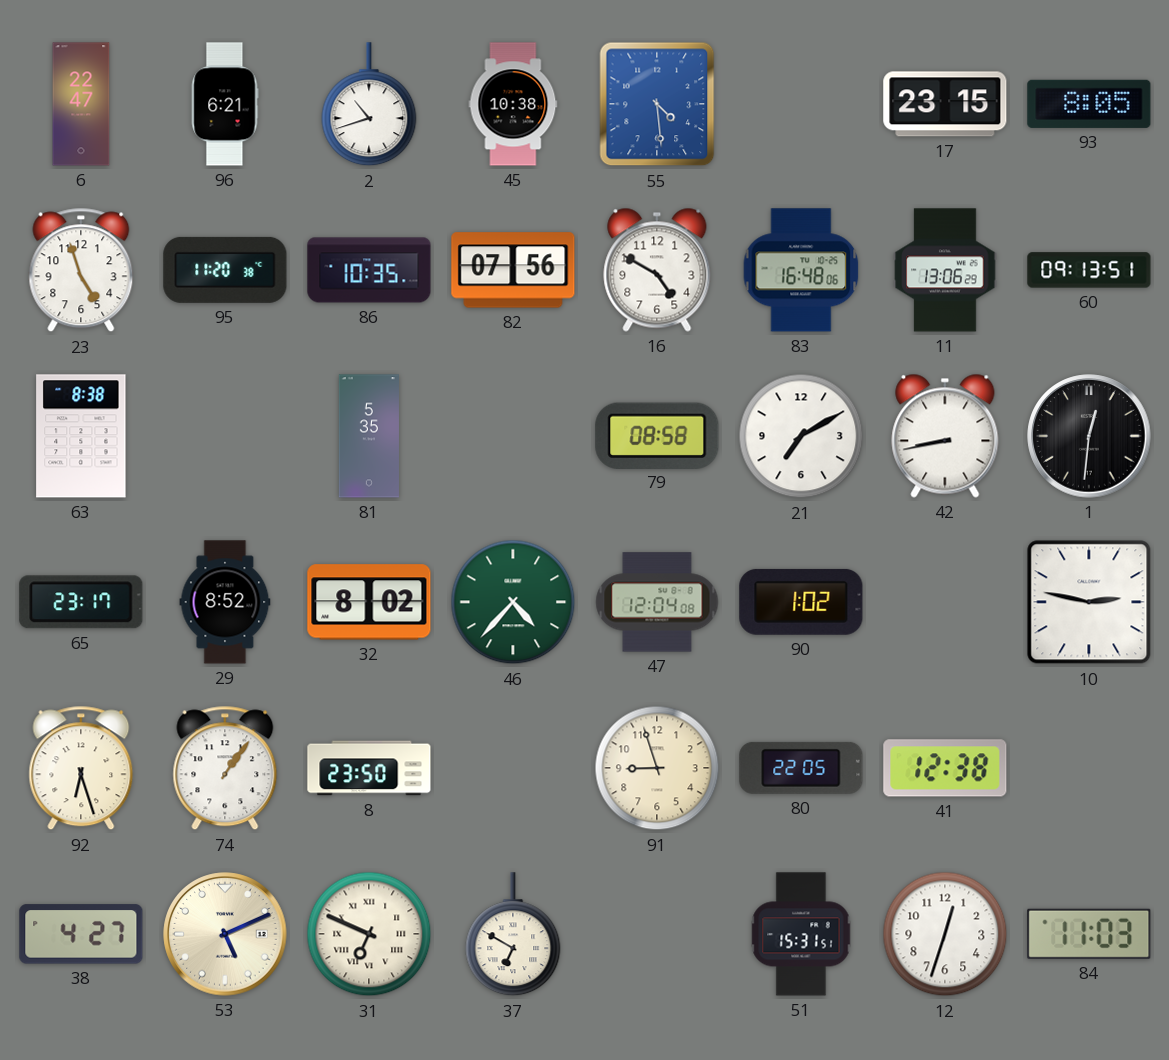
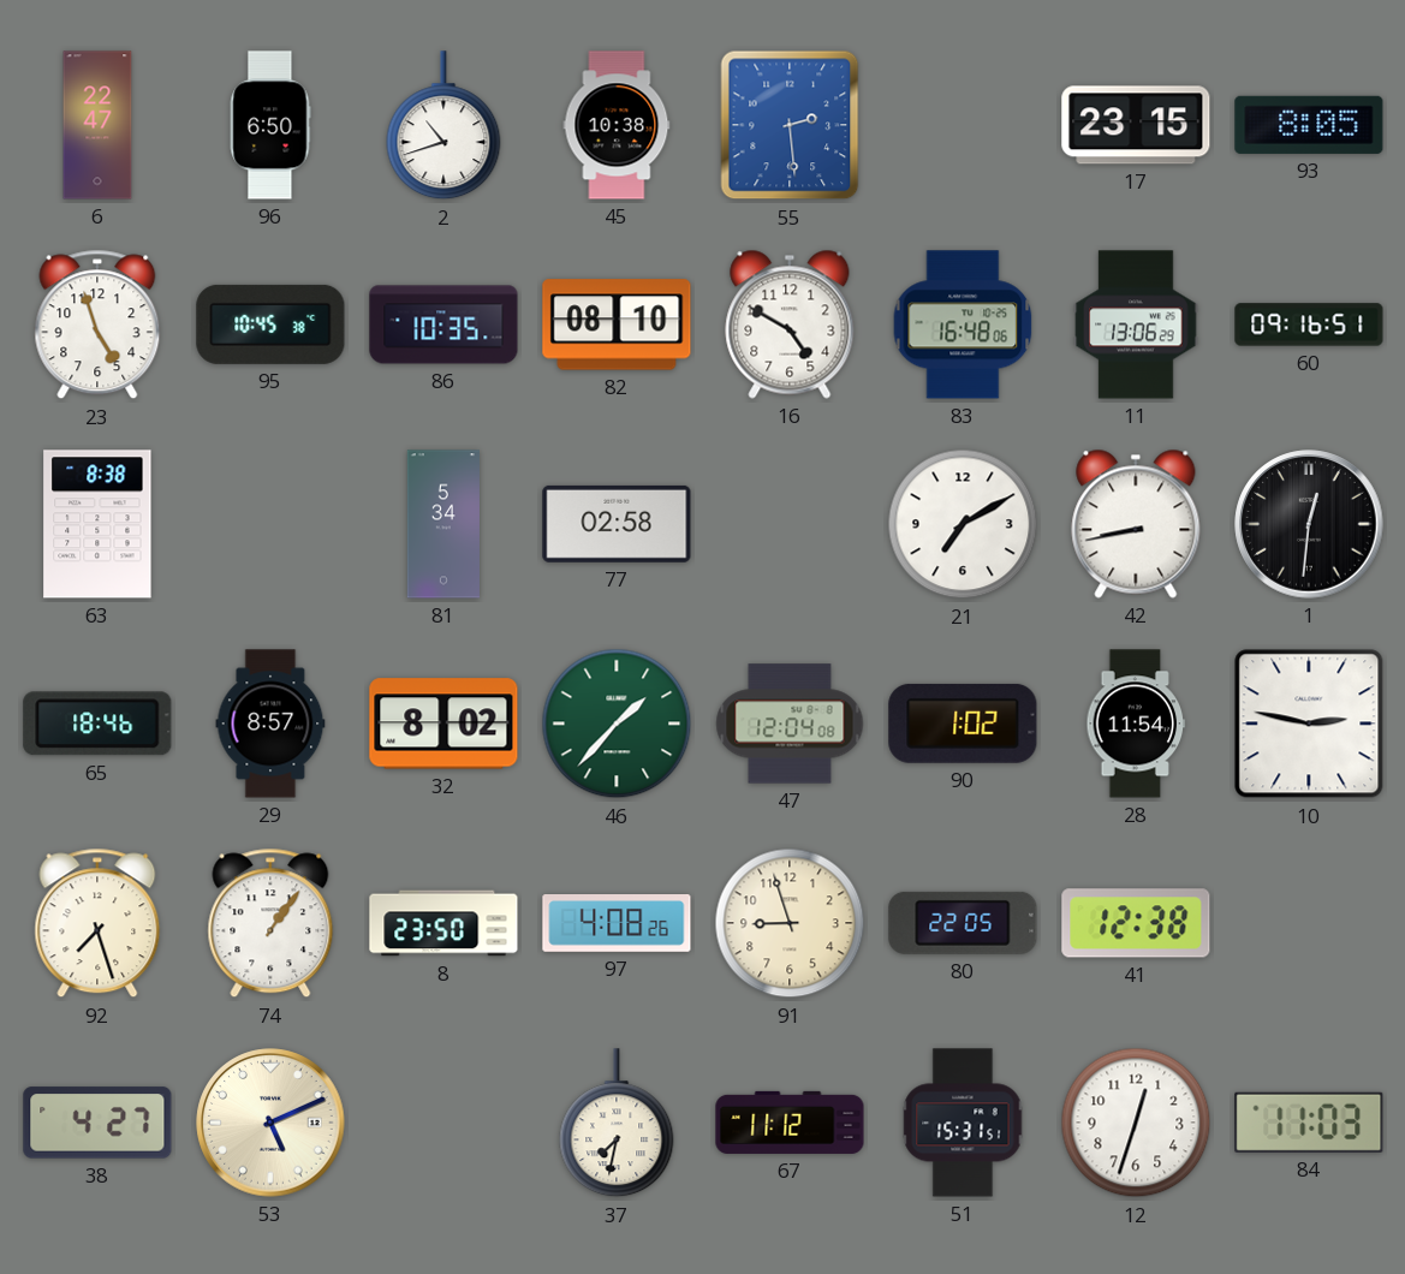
96: 6:21 -> 6:50 (270, 125)
55: 4:29 -> 2:29 (790, 125)
95: 11:20 -> 10:45 (270, 325)
82: 07:56 -> 08:10 (617, 325)
60: 09:13 -> 09:16 (1309, 325)
81: 5:35 -> 5:34 (442, 524)
77: none -> 02:58 (617, 524)
79: 08:58 -> none (657, 435)
65: 23:17 -> 18:46 (97, 724)
29: 8:52 -> 8:57 (270, 724)
46: 4:37 -> 1:37 (617, 724)
28: none -> 11:54 (1136, 724)
92: 6:27 -> 7:27 (97, 923)
97: none -> 4:08 (617, 924)
31: 6:49 -> none (369, 934)
37: 6:50 -> 7:32 (617, 1124)
67: none -> 11:12 (790, 1123)
